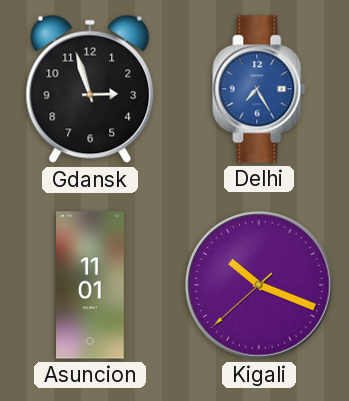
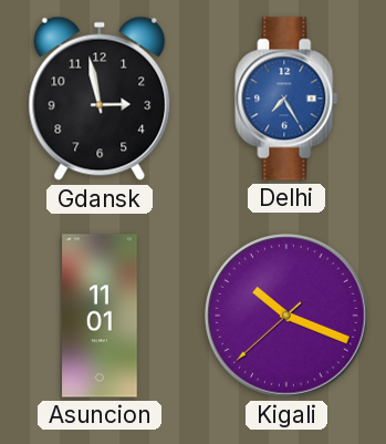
Gdansk: 2:57 -> 2:58 (100, 99)
